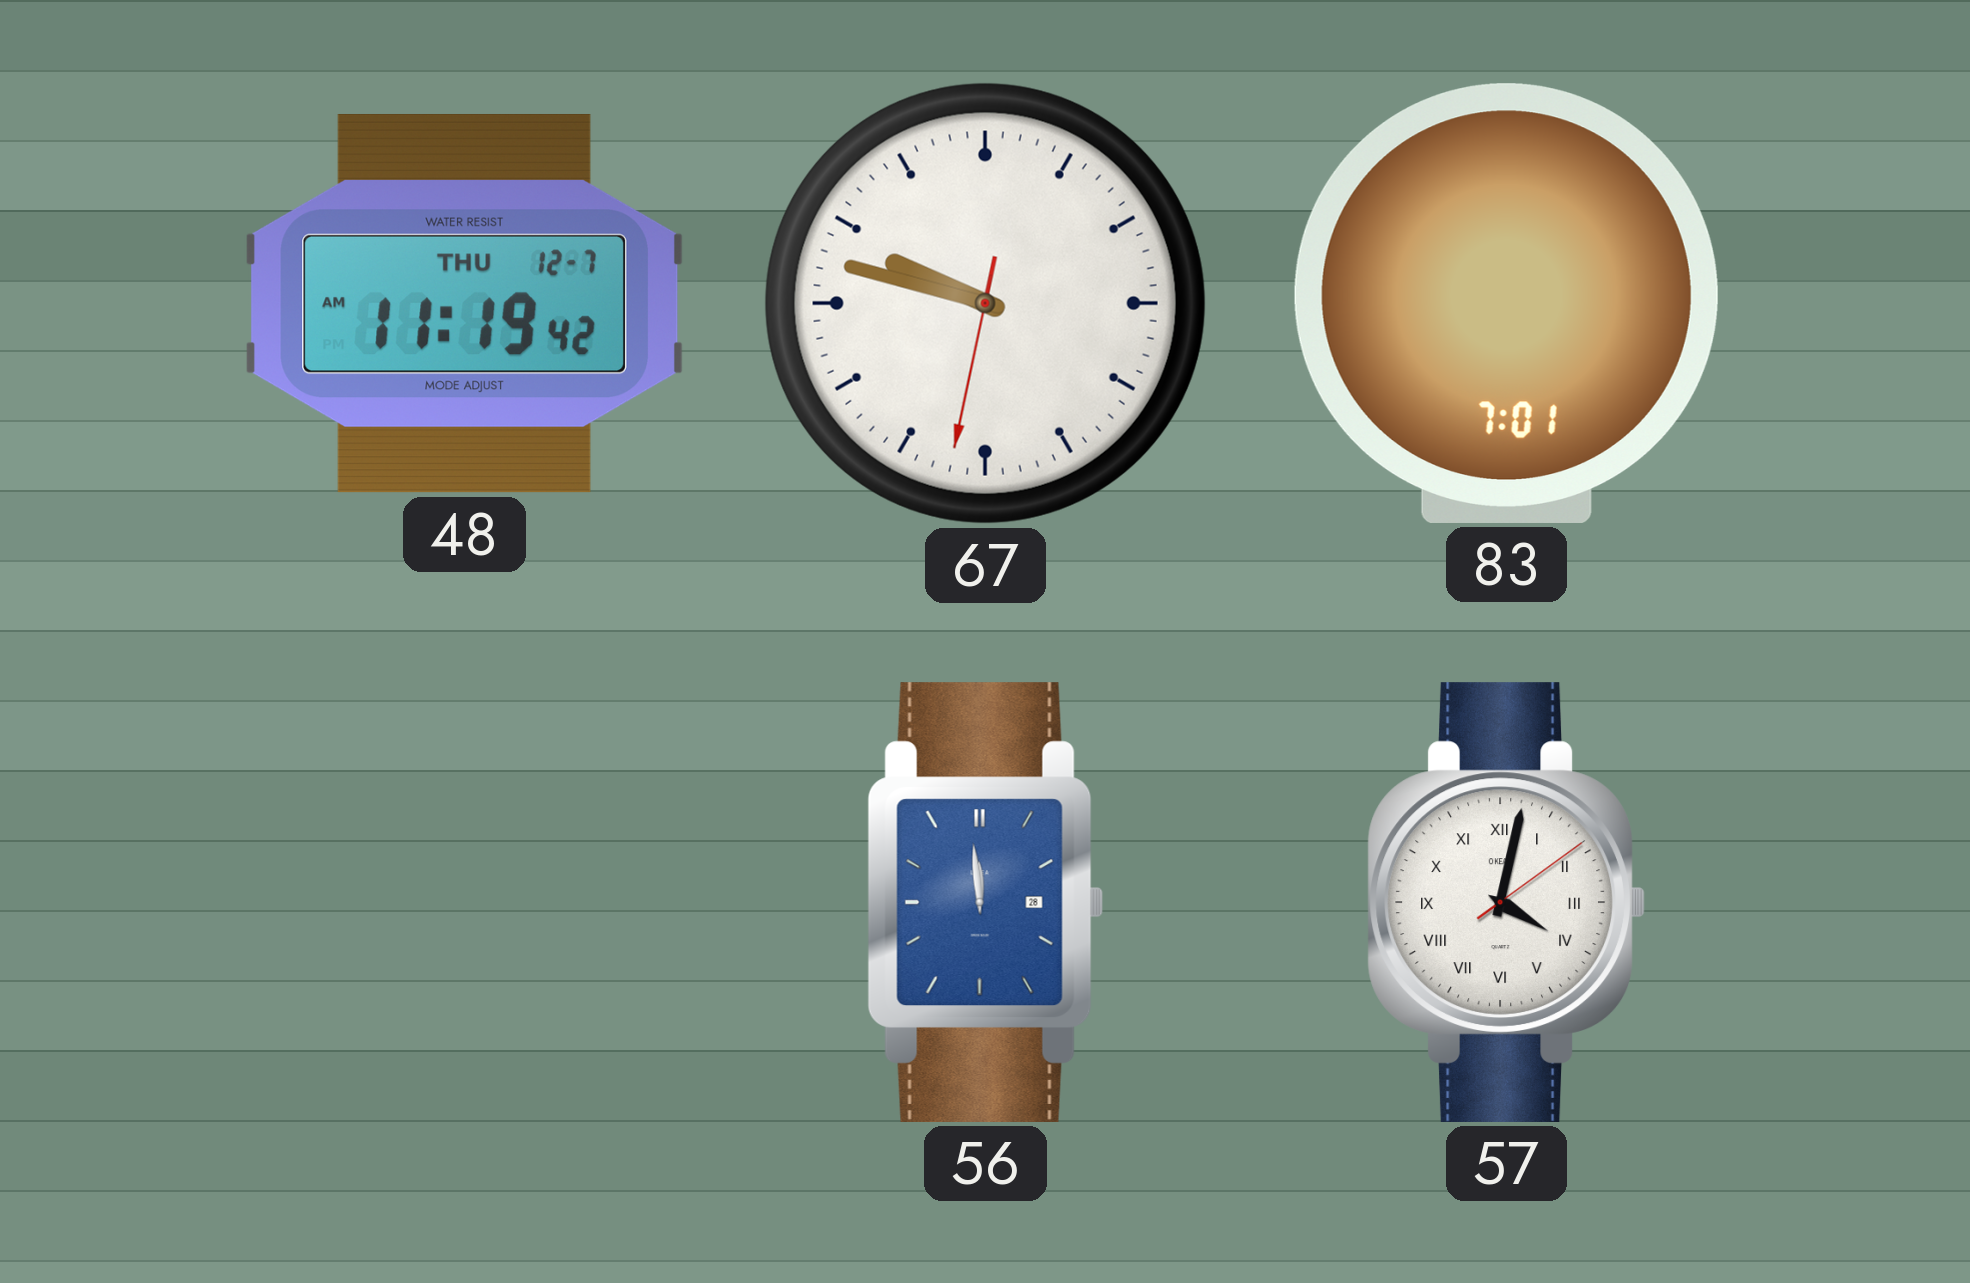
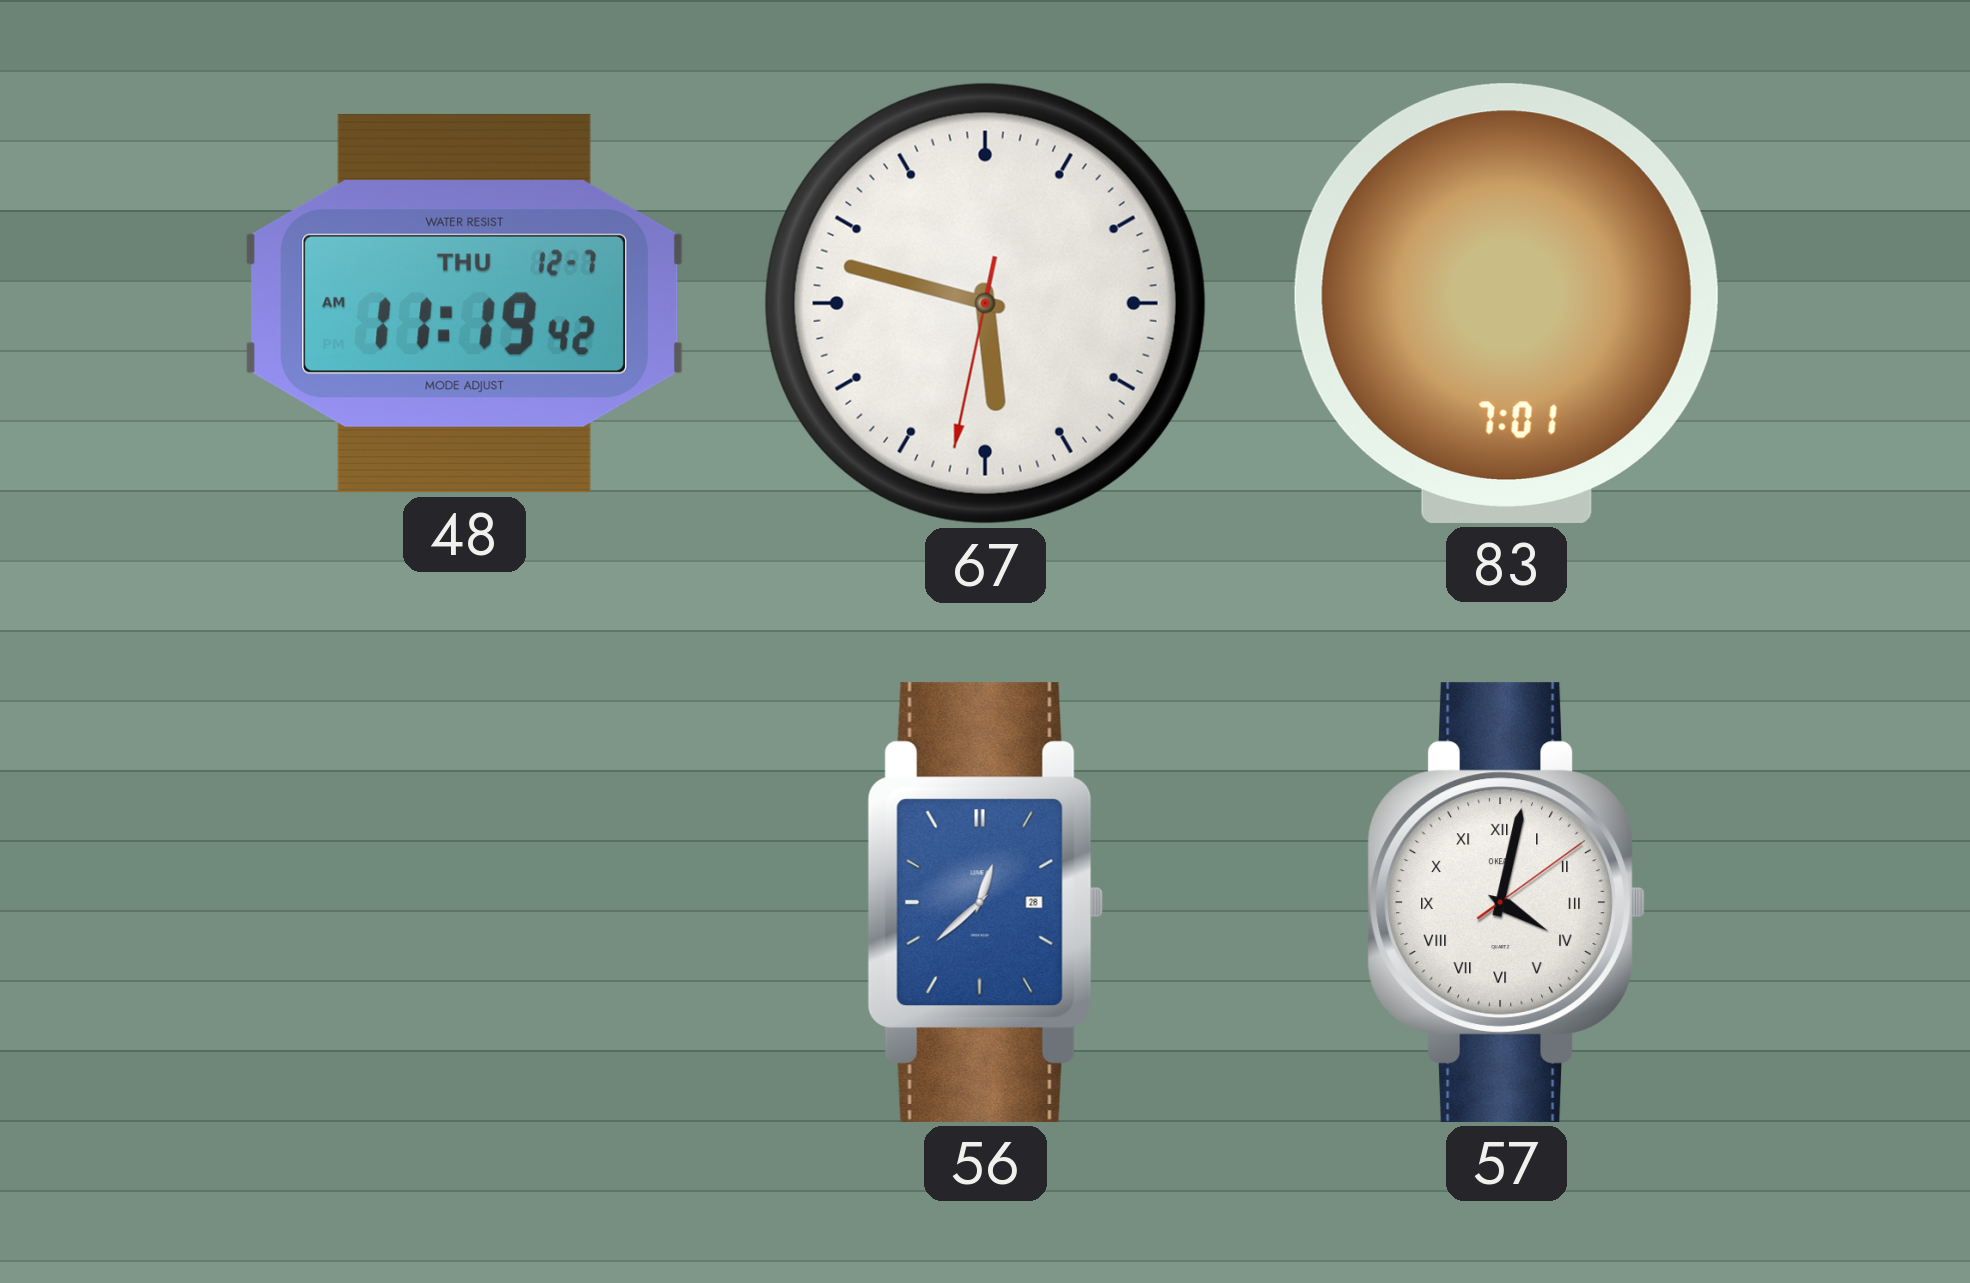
67: 9:47 -> 5:47 (985, 303)
56: 11:59 -> 12:38 (985, 902)
